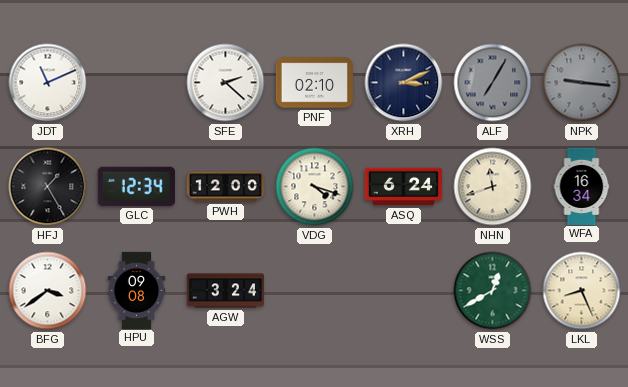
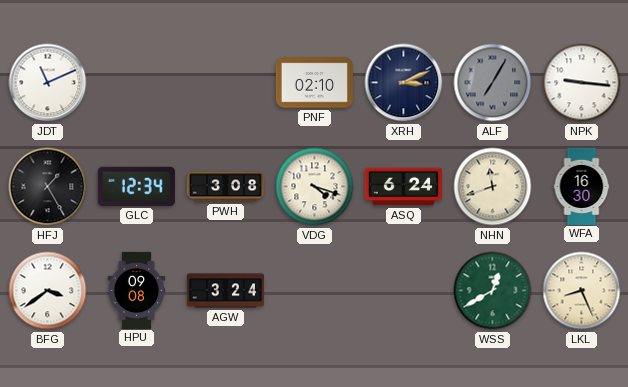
SFE: 2:22 -> none (226, 83)
NPK dial: grey -> white (582, 83)
PWH: 12:00 -> 3:08 (225, 187)
WFA: 16:34 -> 16:30 (582, 186)
